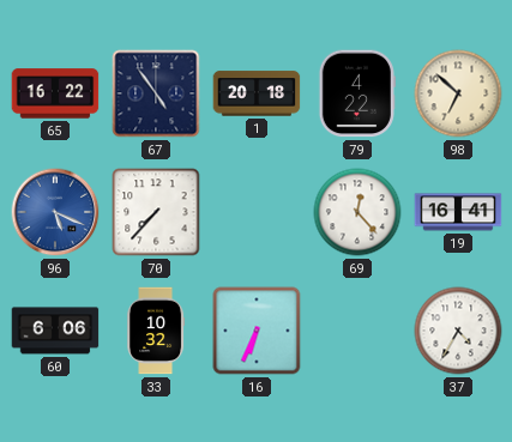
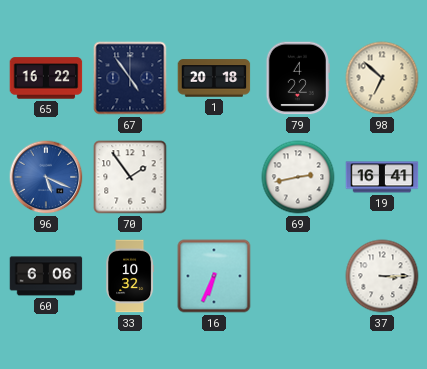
70: 7:37 -> 1:54 (130, 177)
69: 12:23 -> 2:43 (298, 177)
37: 4:35 -> 3:15 (382, 276)
